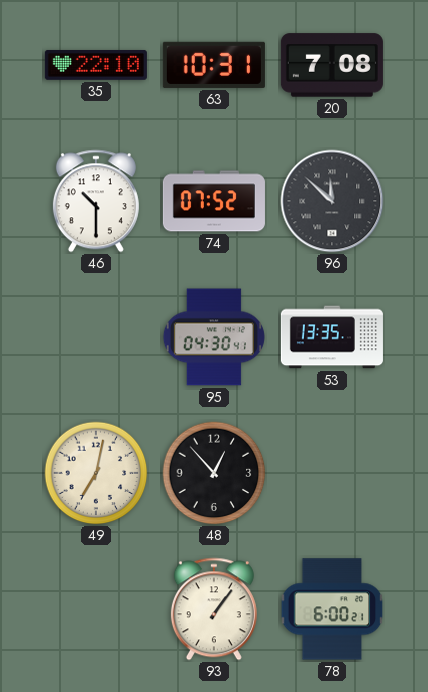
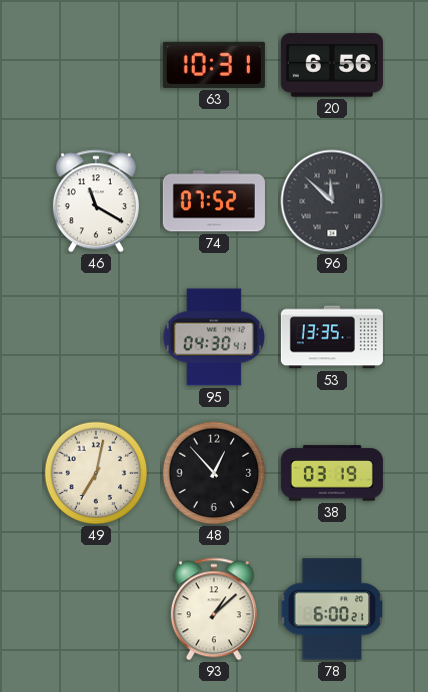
35: 22:10 -> none (96, 65)
20: 7:08 -> 6:56 (332, 65)
46: 10:30 -> 11:20 (96, 201)
38: none -> 03:19 (332, 473)
93: 1:06 -> 1:08 (214, 609)
